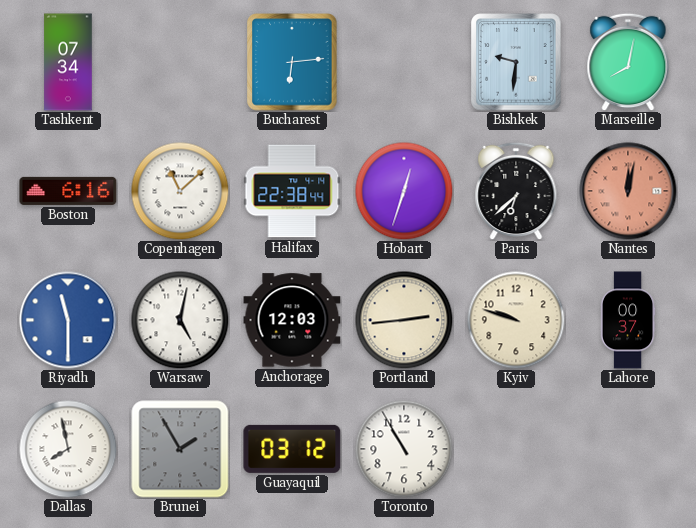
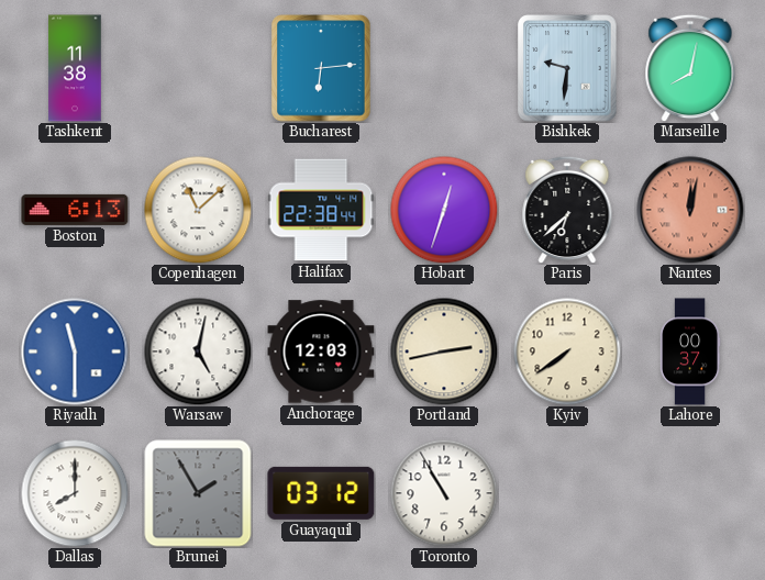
Tashkent: 07:34 -> 11:38 (75, 68)
Boston: 6:16 -> 6:13 (75, 210)
Portland: 2:44 -> 2:43 (444, 352)
Kyiv: 9:48 -> 7:39 (567, 352)
Dallas: 7:58 -> 8:00 (75, 493)
